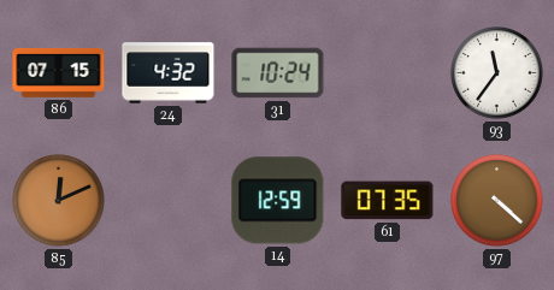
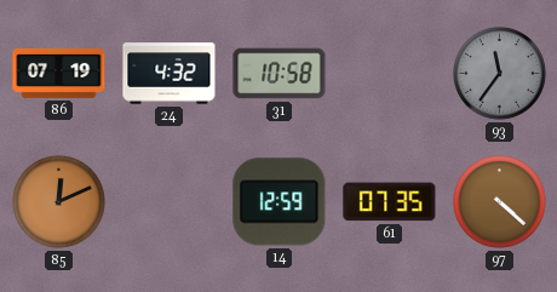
86: 07:15 -> 07:19 (59, 73)
31: 10:24 -> 10:58 (280, 74)
93 dial: white -> grey (500, 74)
